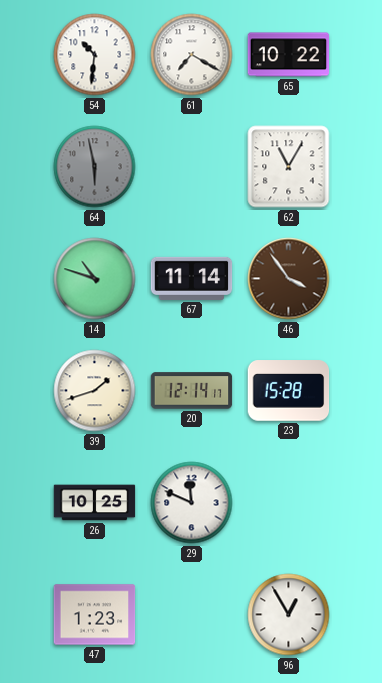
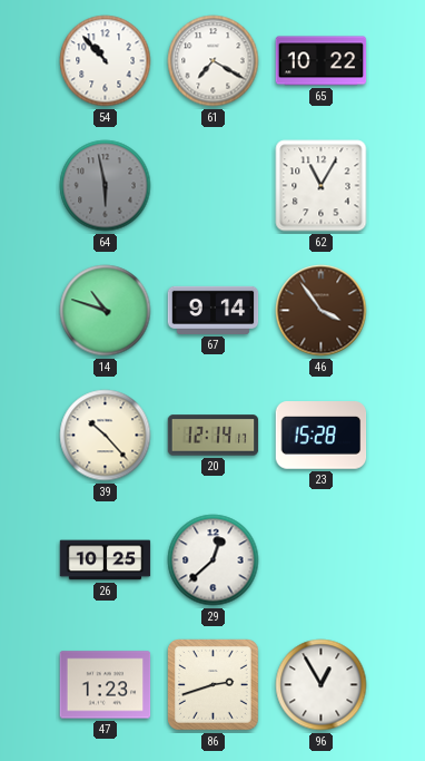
54: 10:31 -> 10:53 (106, 61)
67: 11:14 -> 9:14 (214, 310)
39: 1:42 -> 10:23 (106, 436)
29: 11:49 -> 12:38 (214, 560)
86: none -> 2:42 (214, 685)
